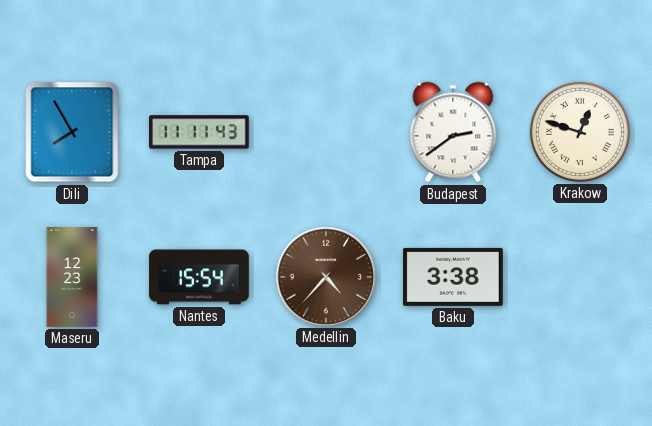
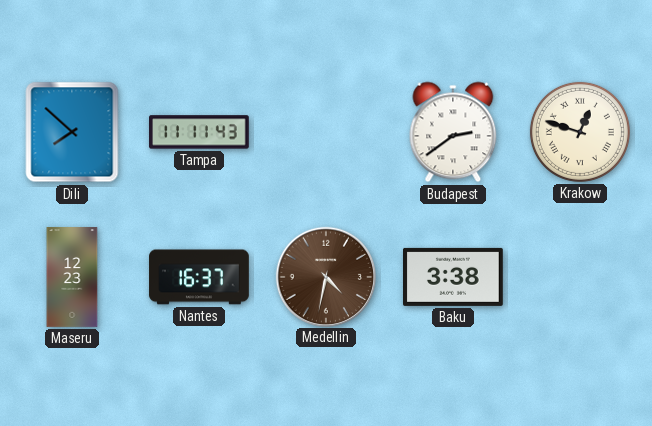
Dili: 7:55 -> 7:52 (72, 132)
Nantes: 15:54 -> 16:37 (199, 277)
Medellin: 4:37 -> 4:32 (325, 276)
